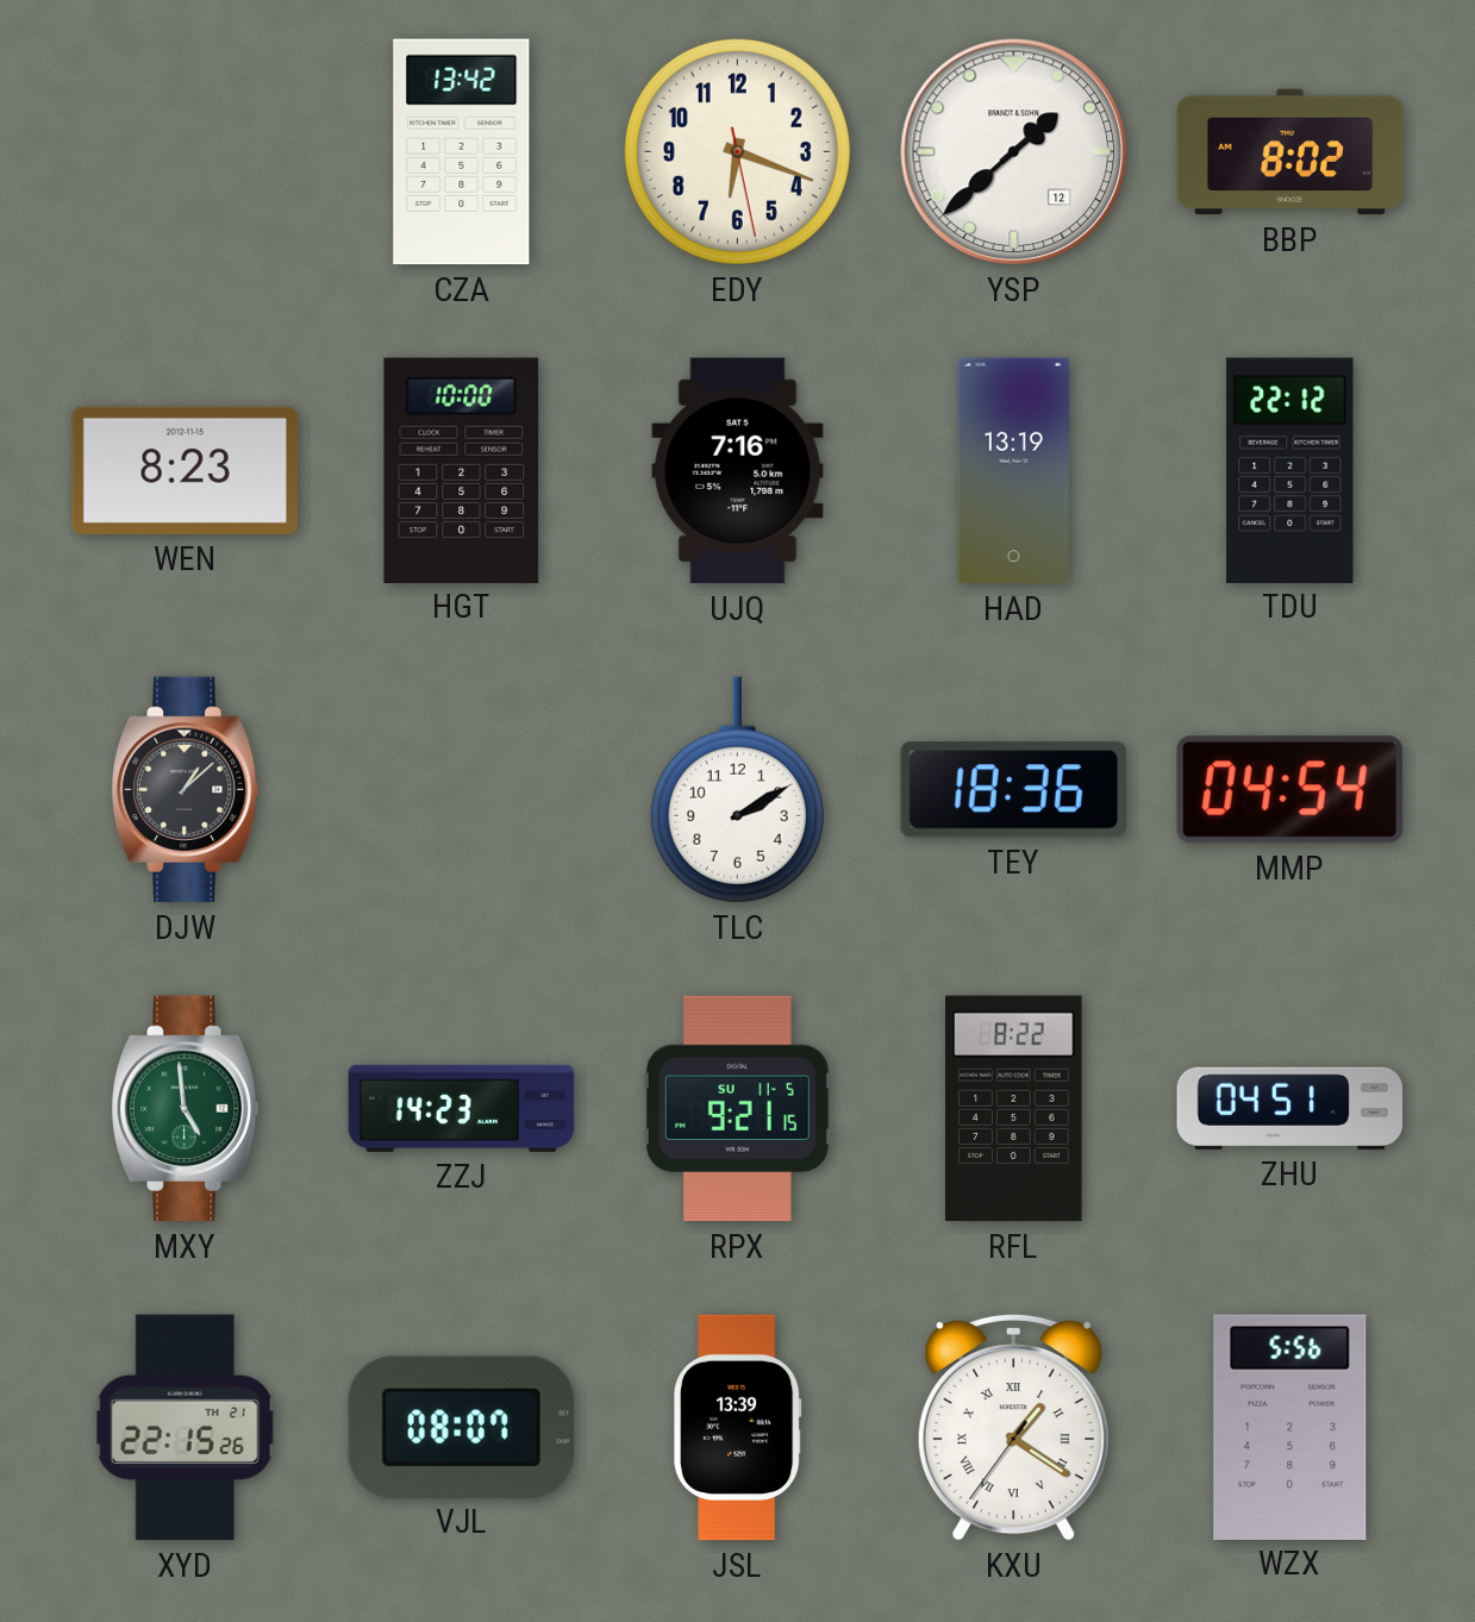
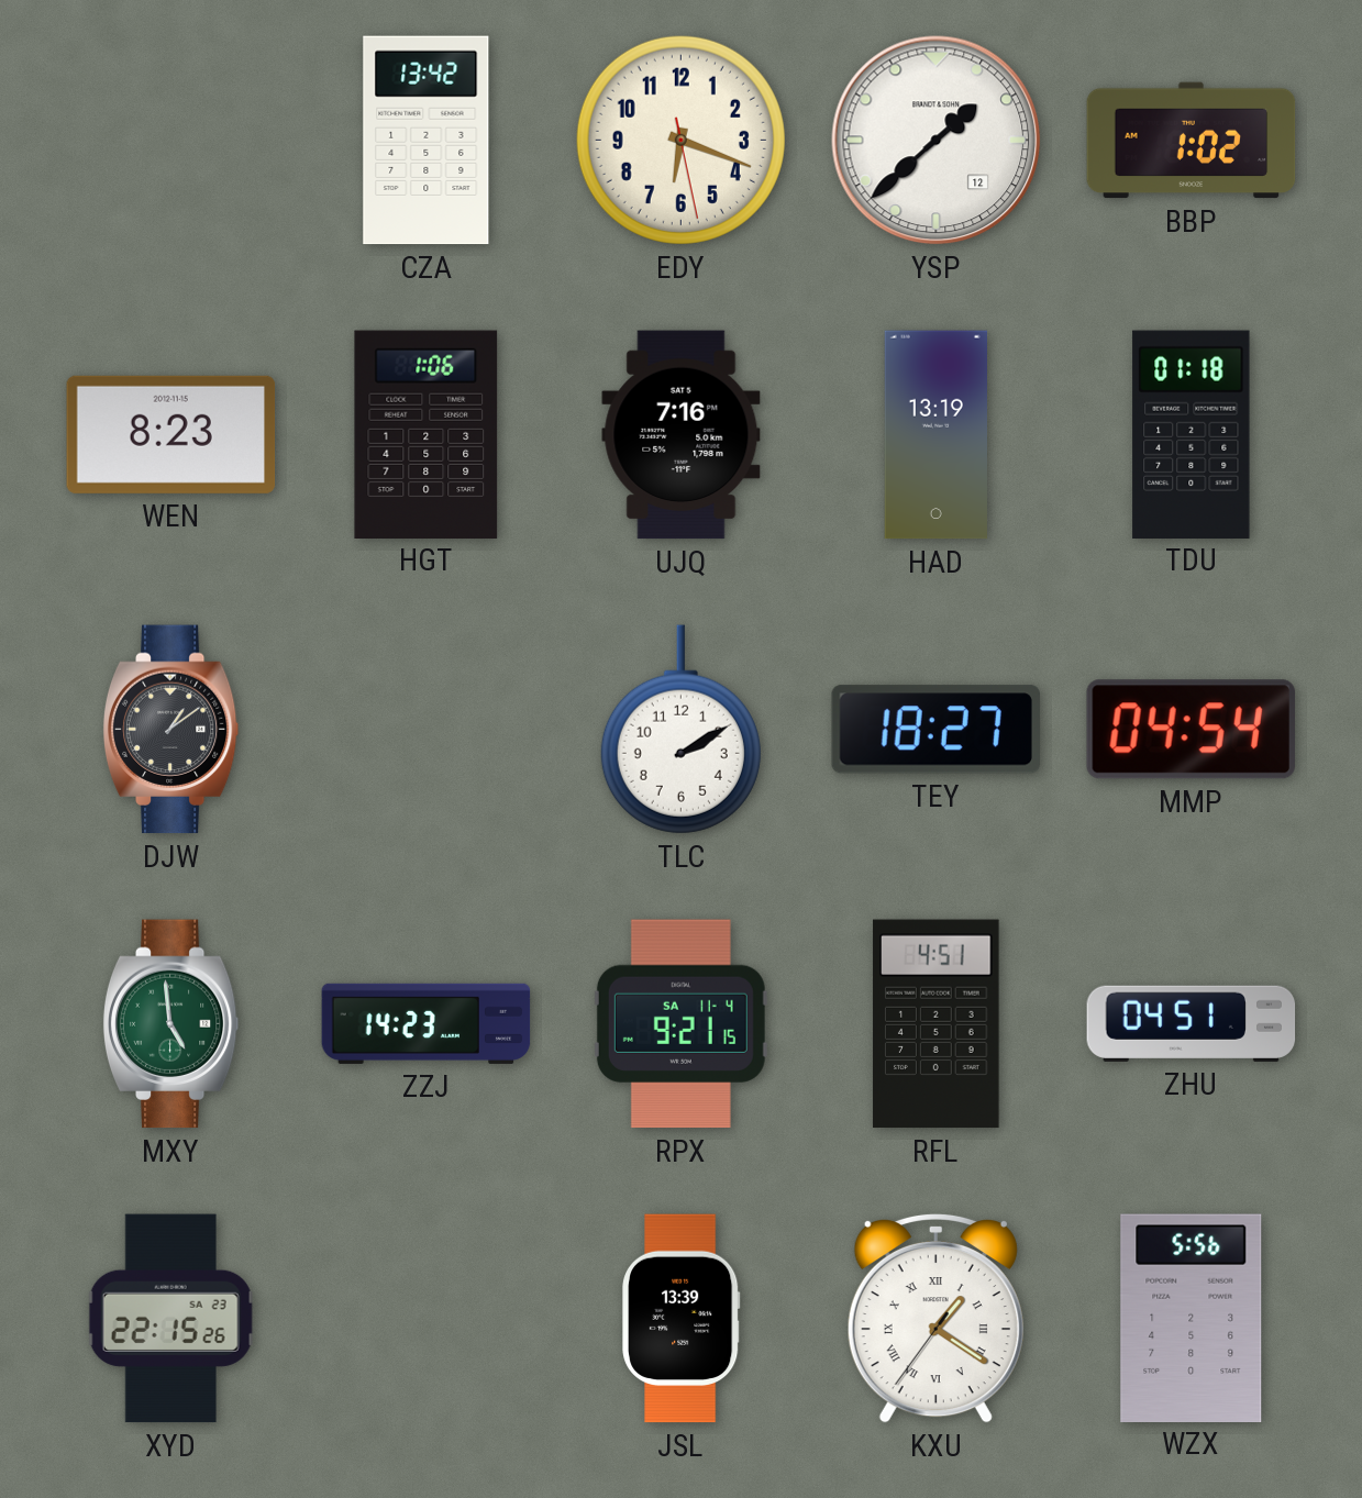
BBP: 8:02 -> 1:02 (1192, 141)
HGT: 10:00 -> 1:06 (427, 434)
TDU: 22:12 -> 01:18 (1192, 434)
DJW: 1:08 -> 1:09 (170, 730)
TEY: 18:36 -> 18:27 (935, 730)
RPX date: SU 11-5 -> SA 11-4 (680, 1024)
RFL: 8:22 -> 4:51 (937, 1024)
XYD date: TH 21 -> SA 23 (170, 1319)
VJL: 08:07 -> none (461, 1427)
